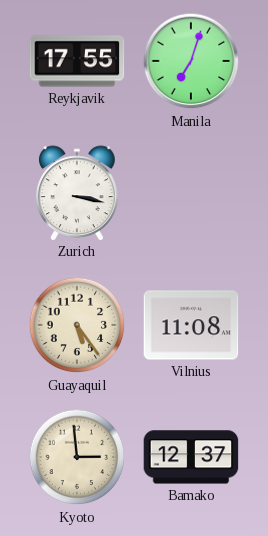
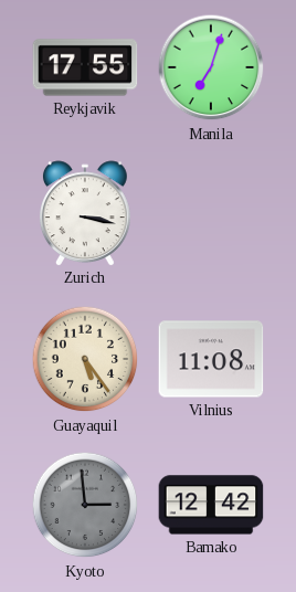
Kyoto dial: cream -> grey (85, 505)
Bamako: 12:37 -> 12:42 (211, 505)
